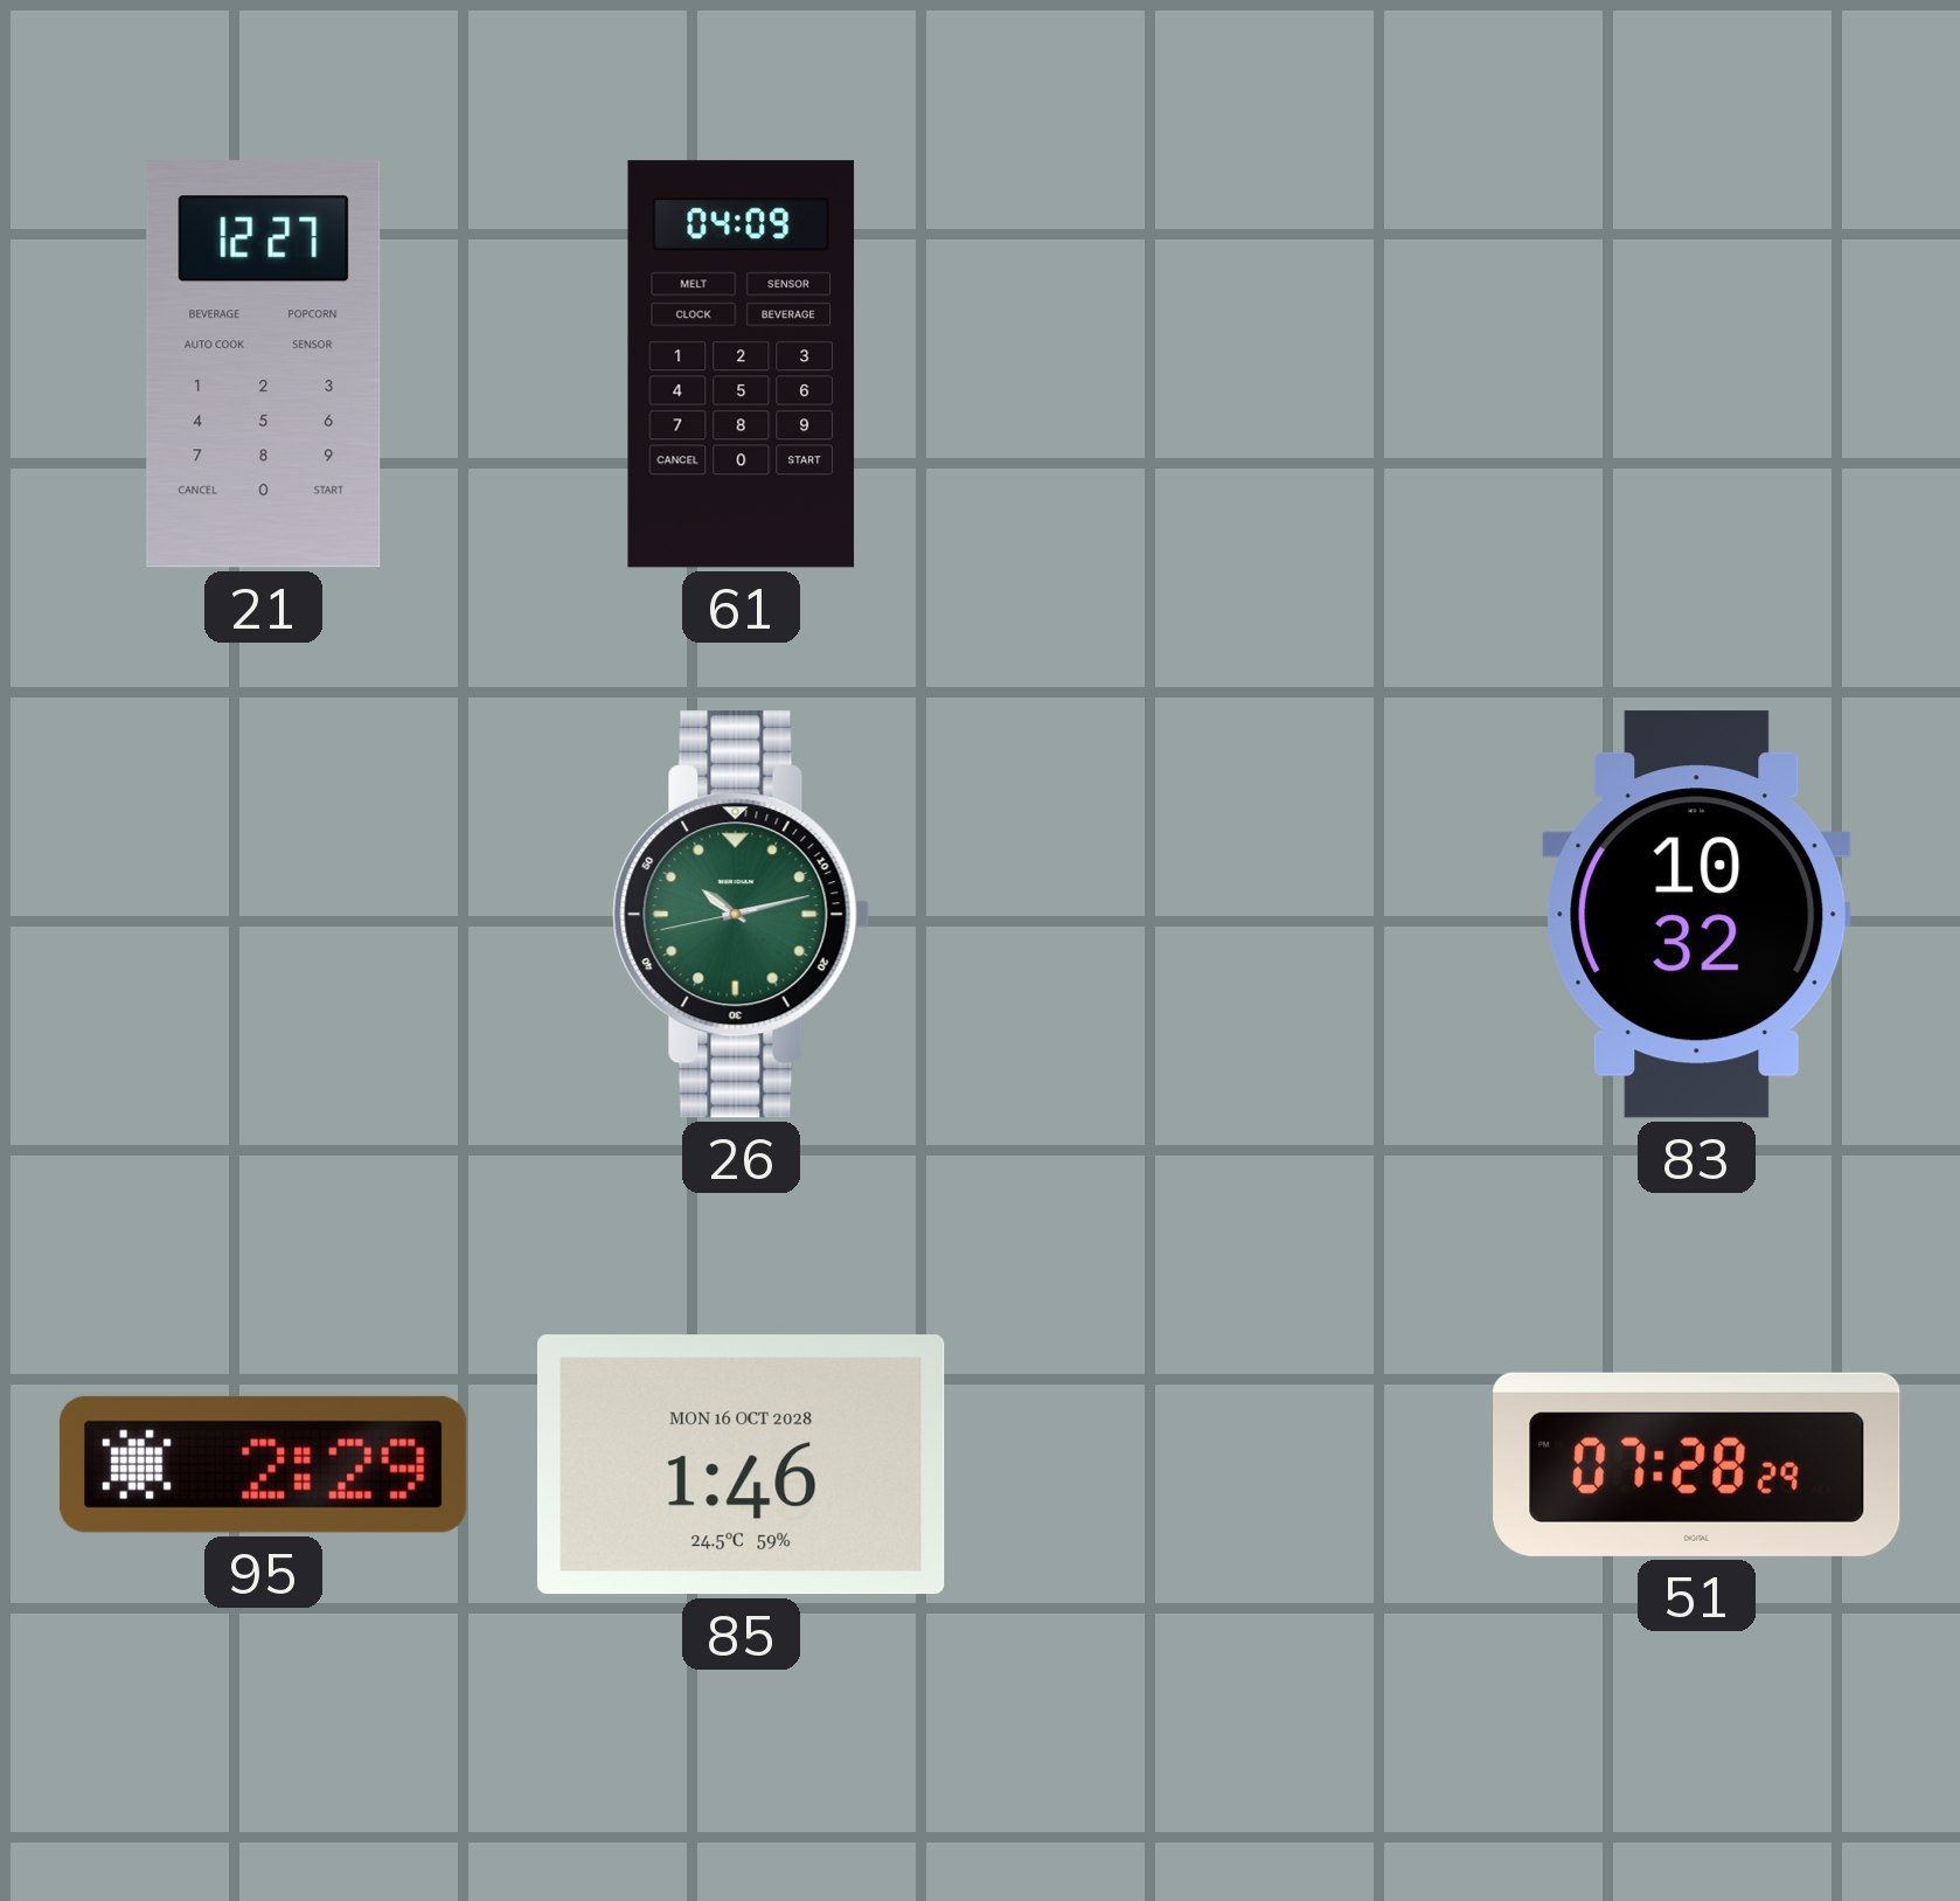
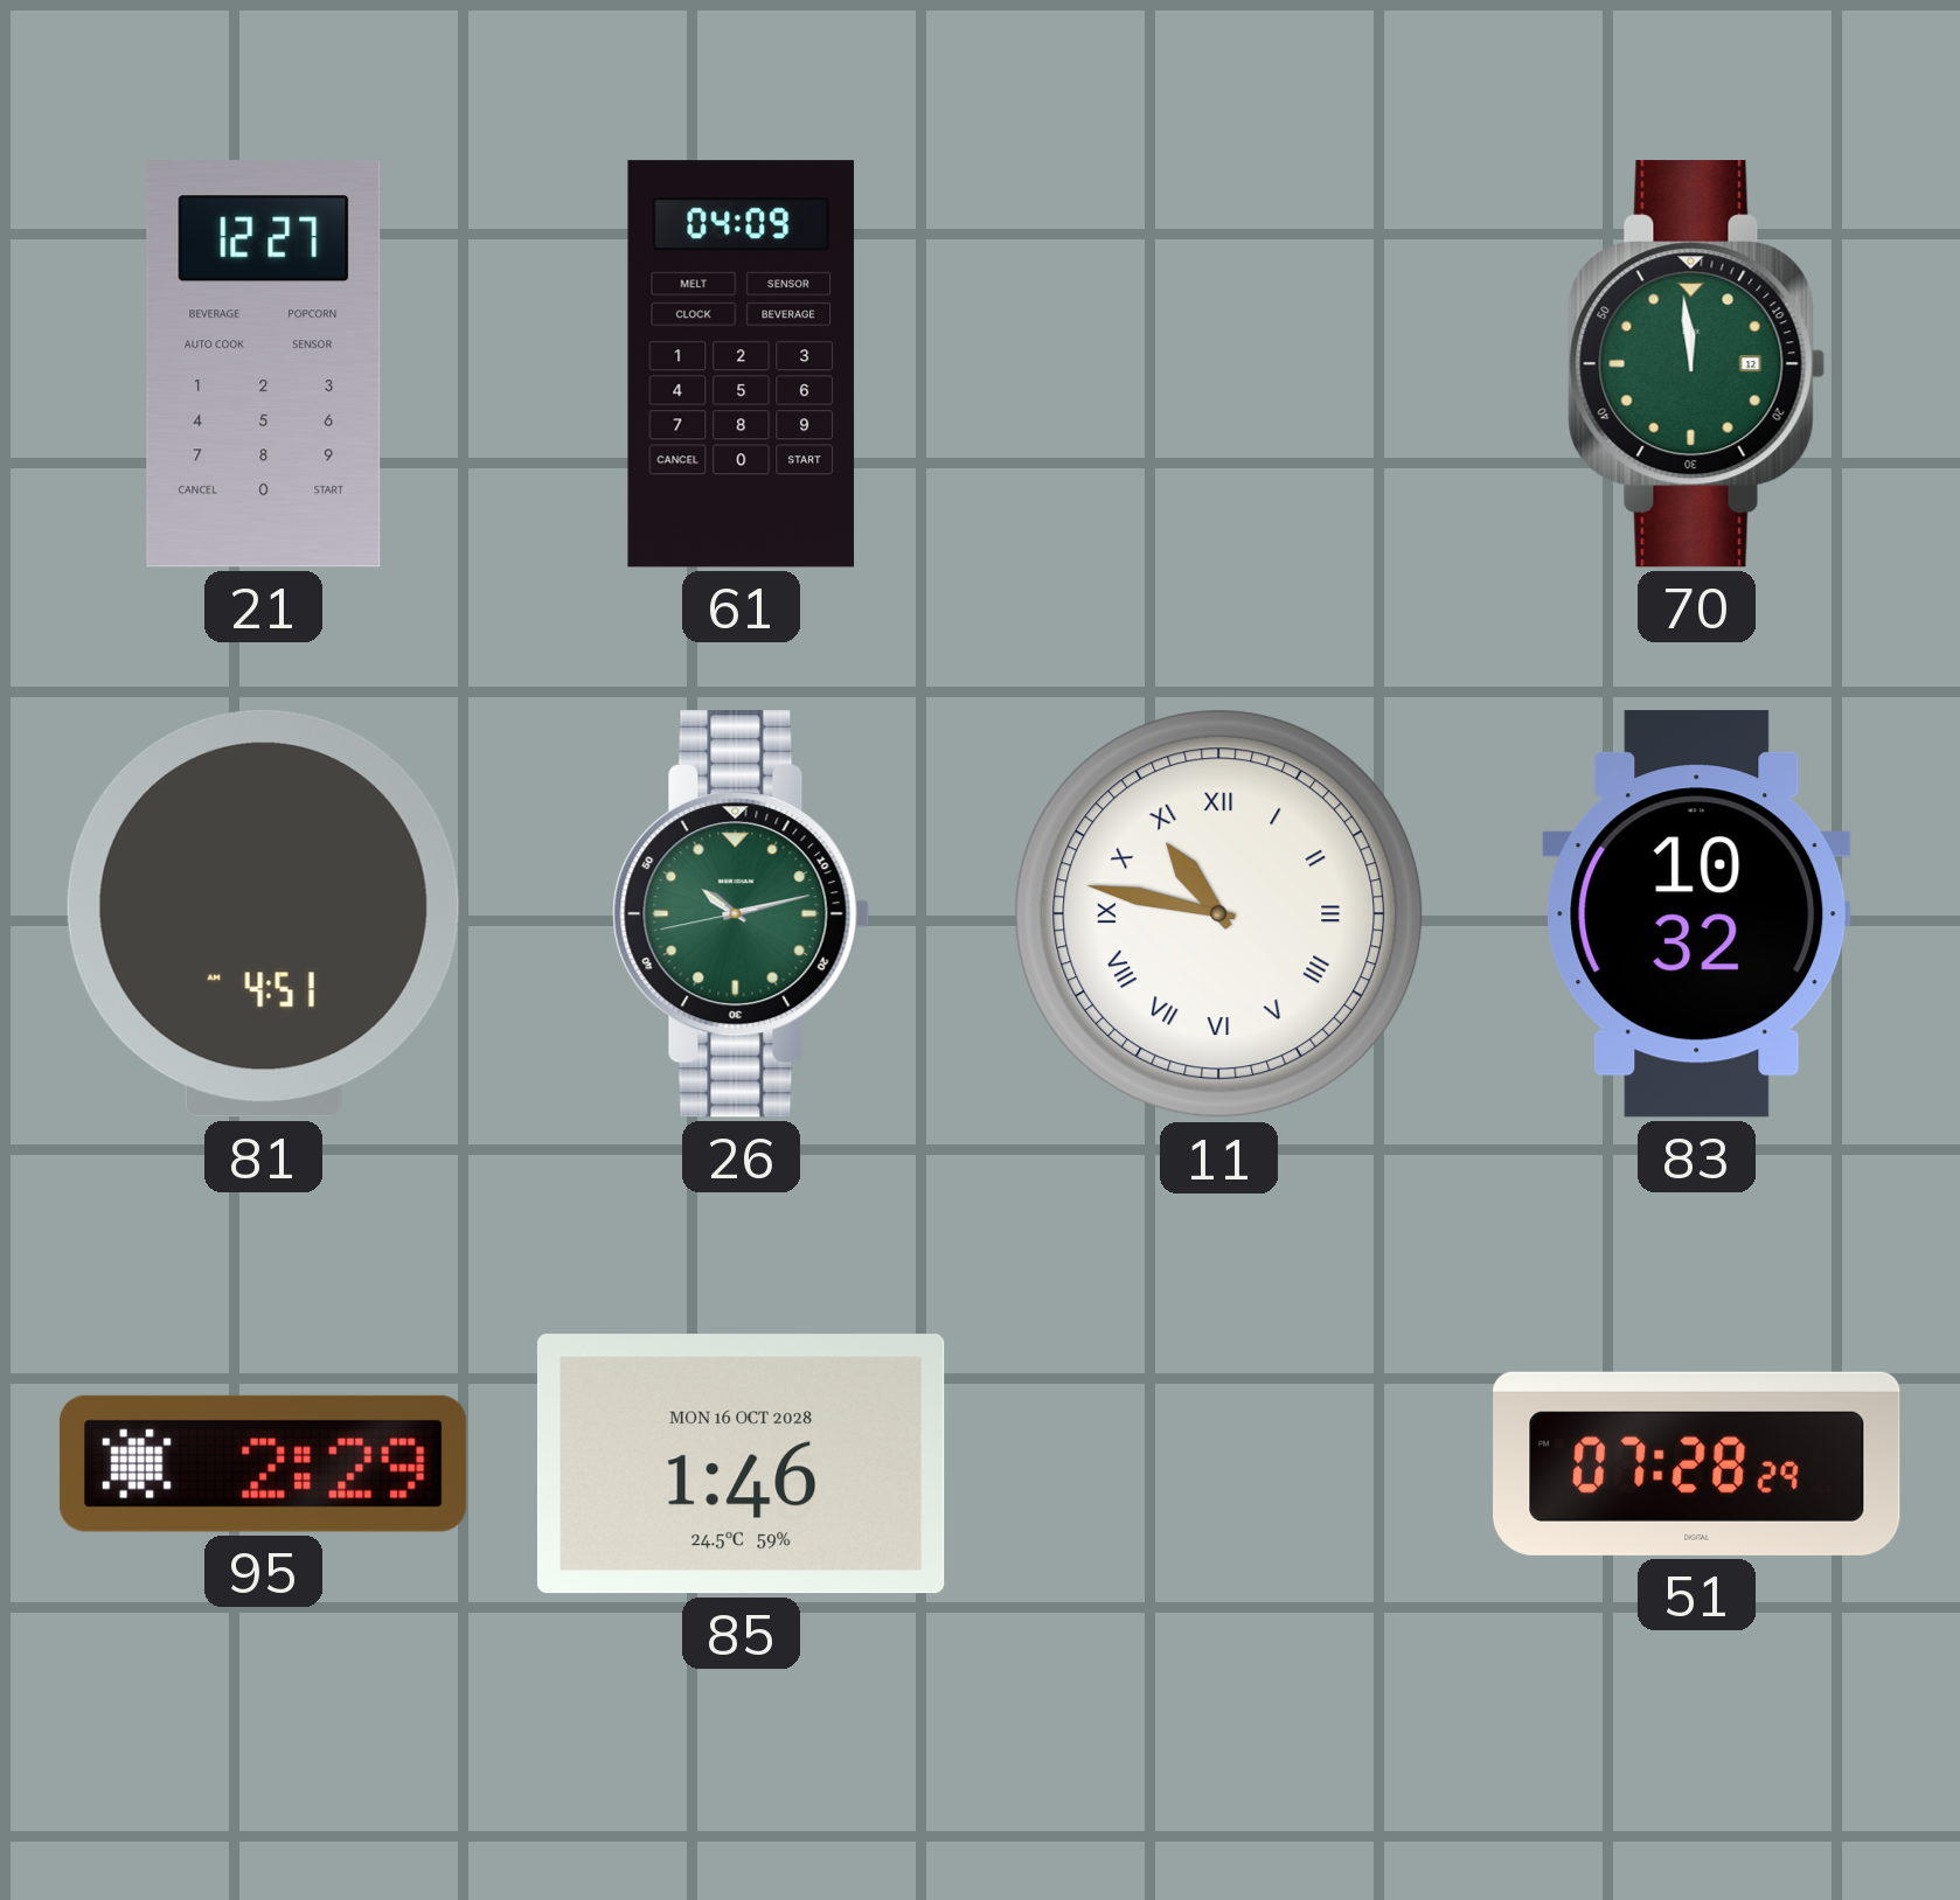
70: none -> 11:59 (1697, 364)
81: none -> 4:51 (263, 913)
11: none -> 10:47 (1219, 914)
